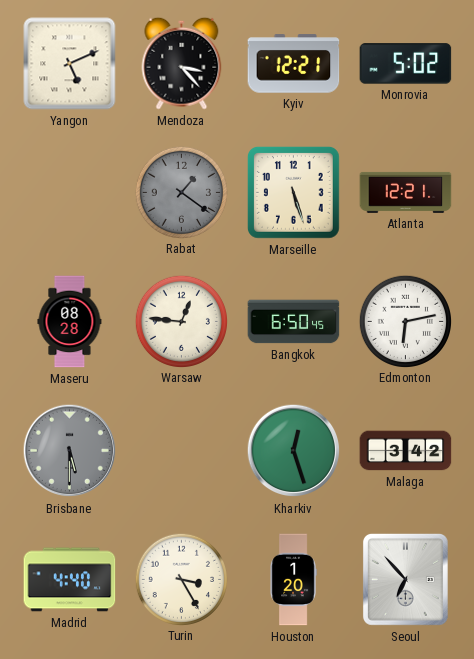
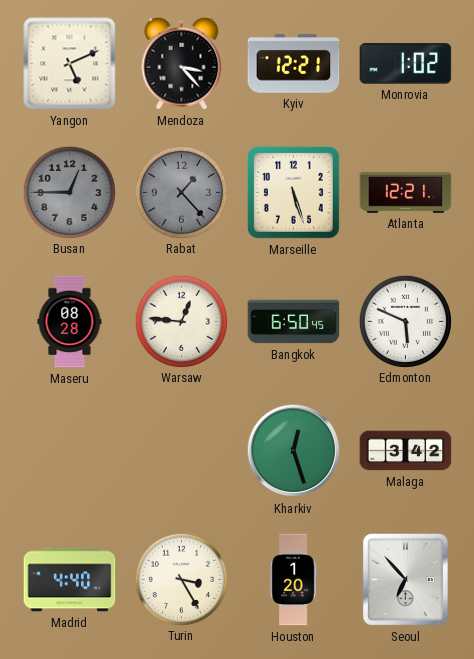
Monrovia: 5:02 -> 1:02 (406, 64)
Busan: none -> 12:45 (69, 192)
Rabat: 1:21 -> 1:23 (181, 192)
Edmonton: 6:13 -> 5:49 (405, 321)
Brisbane: 5:30 -> none (70, 451)
